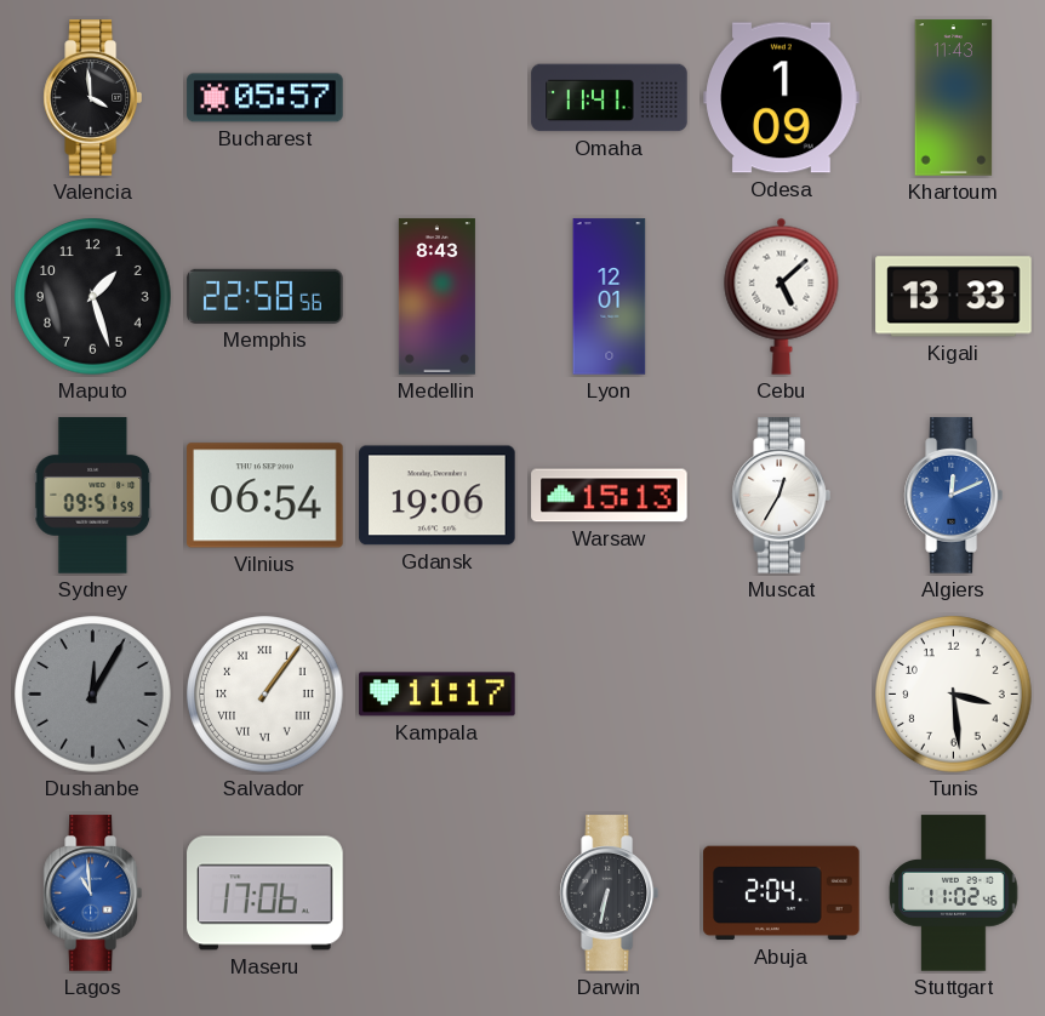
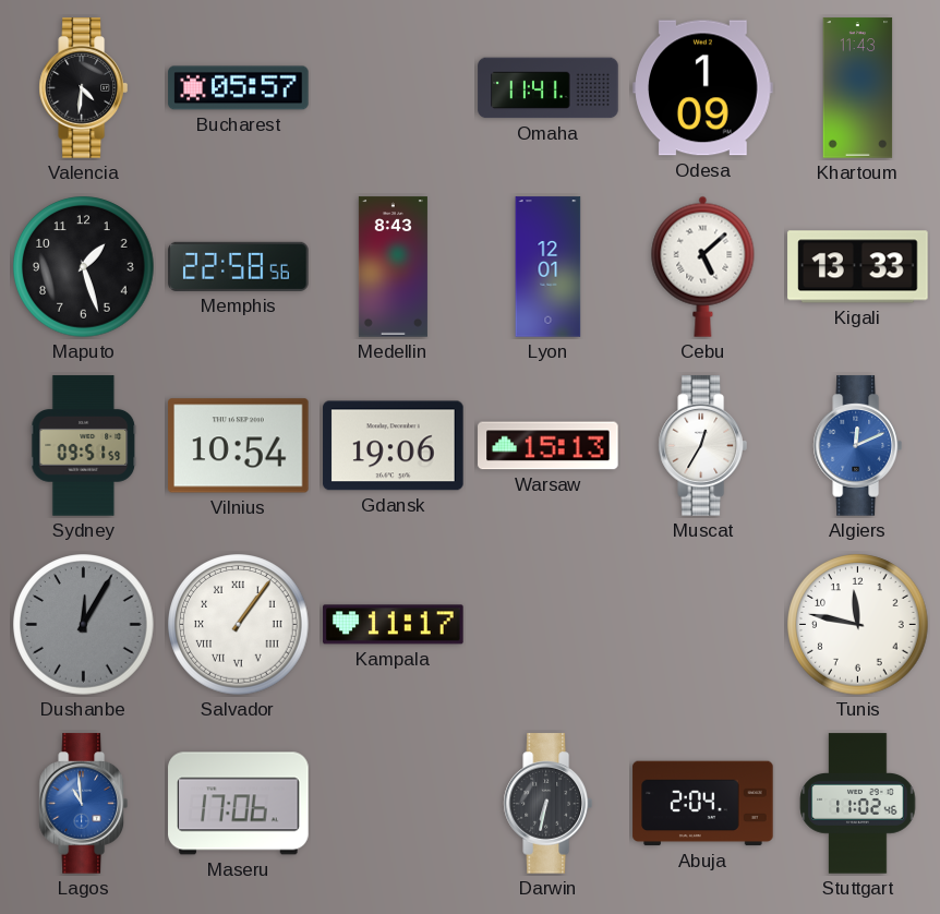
Valencia: 3:59 -> 4:31 (83, 88)
Vilnius: 06:54 -> 10:54 (239, 446)
Tunis: 3:29 -> 11:47 (858, 625)
